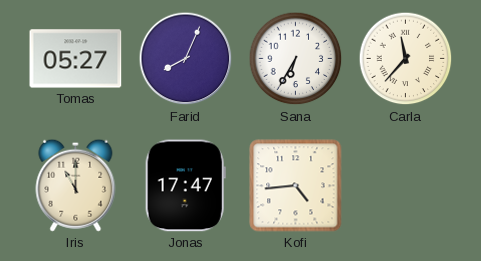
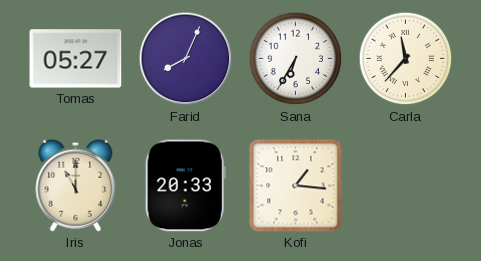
Jonas: 17:47 -> 20:33 (185, 186)
Kofi: 4:44 -> 1:16 (296, 186)
